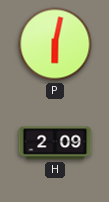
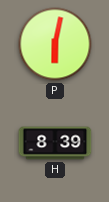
H: 2:09 -> 8:39 (55, 143)
